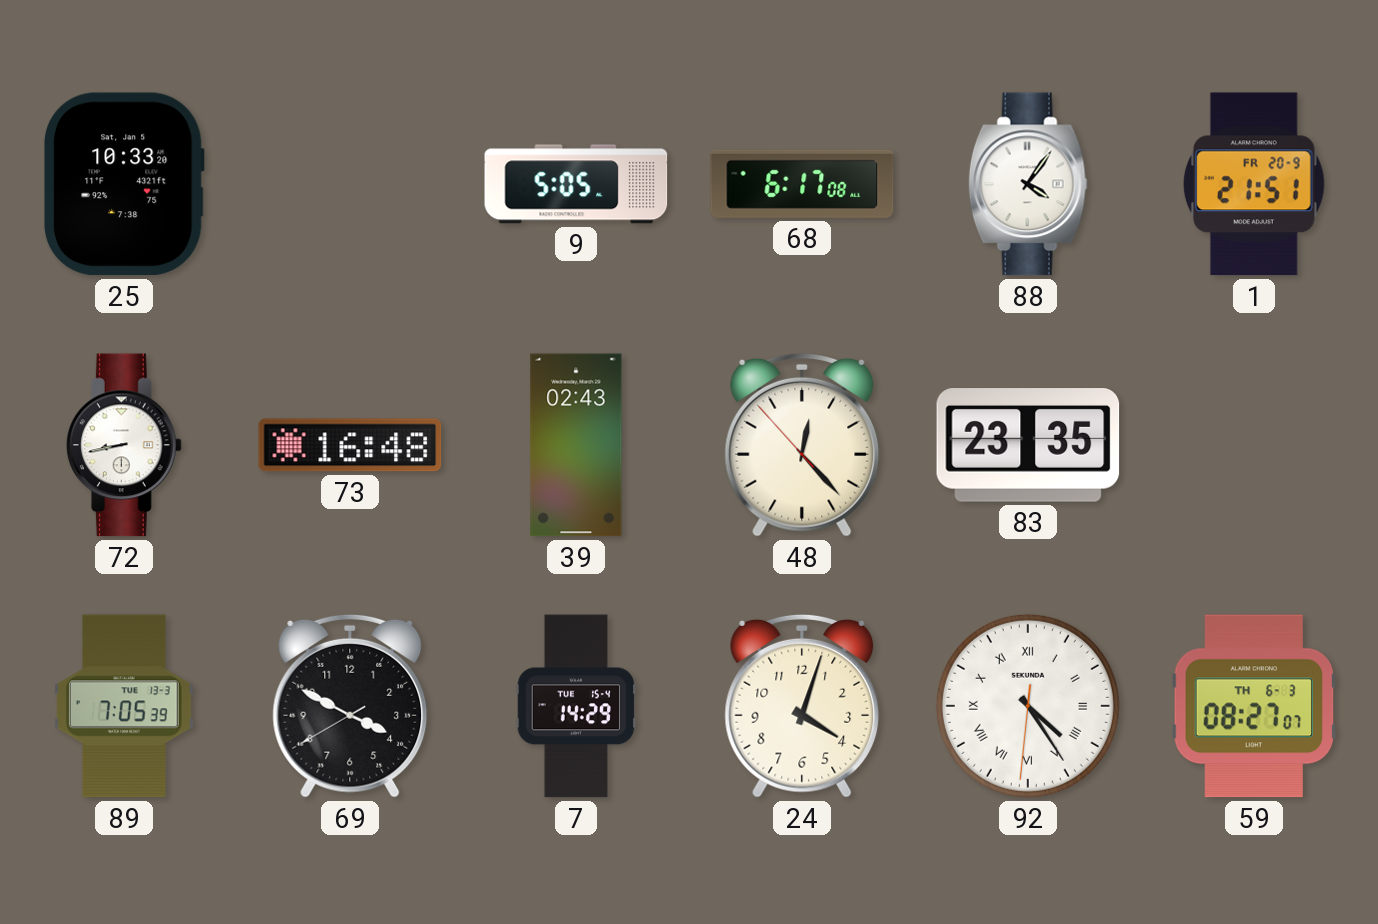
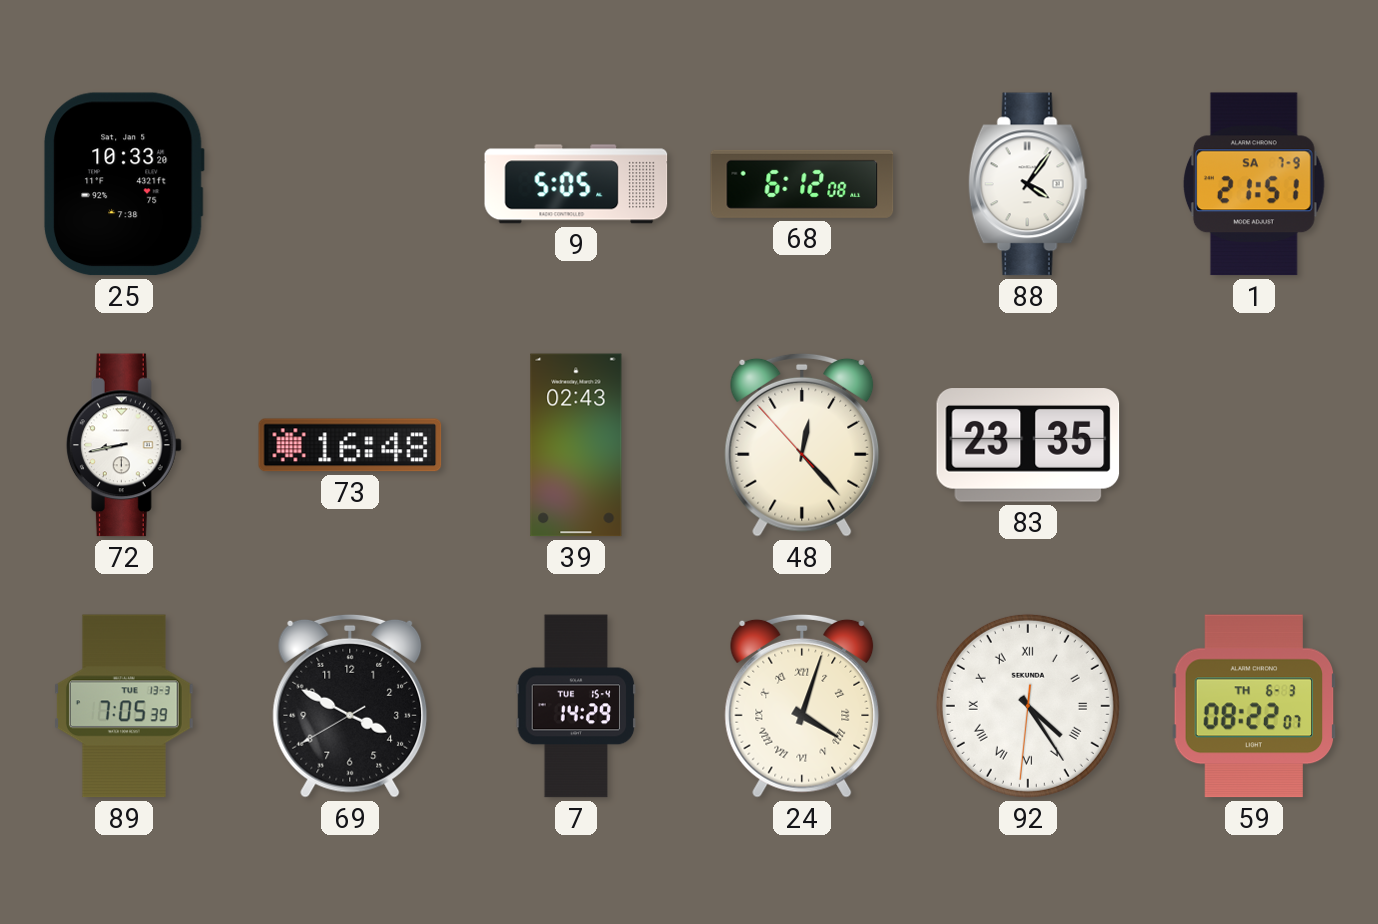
68: 6:17 -> 6:12 (802, 184)
1 date: FR 20-9 -> SA 7-9 (1254, 184)
24 numerals: Arabic -> Roman (802, 706)
59: 08:27 -> 08:22 (1254, 706)
